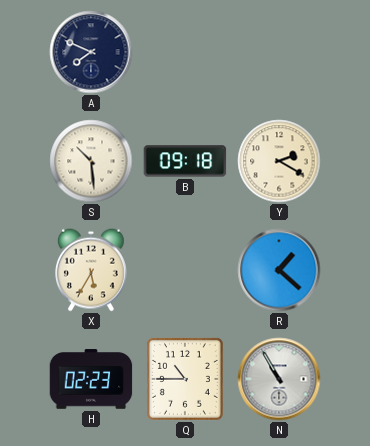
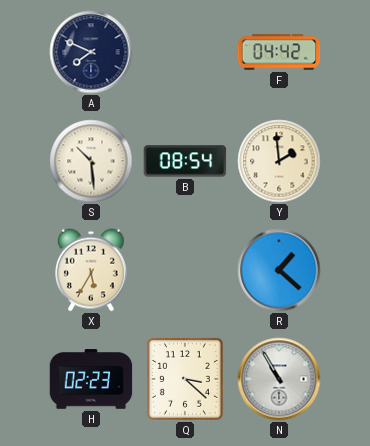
F: none -> 04:42 (279, 52)
B: 09:18 -> 08:54 (185, 161)
Y: 2:20 -> 1:59 (279, 161)
Q: 10:45 -> 3:22 (185, 379)
